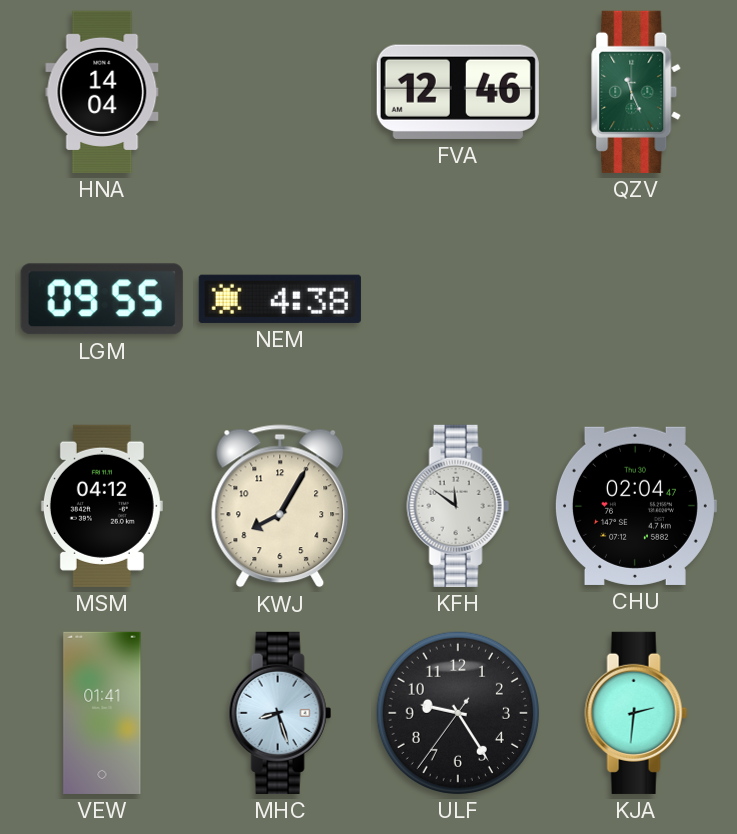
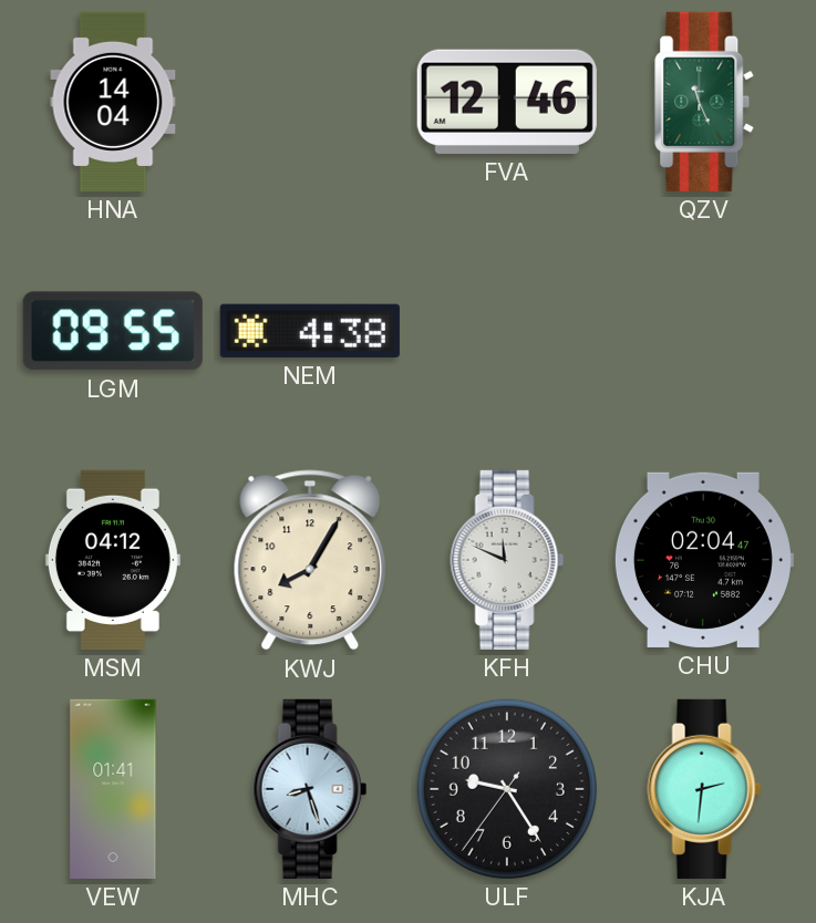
KFH: 11:51 -> 11:49 (507, 560)
